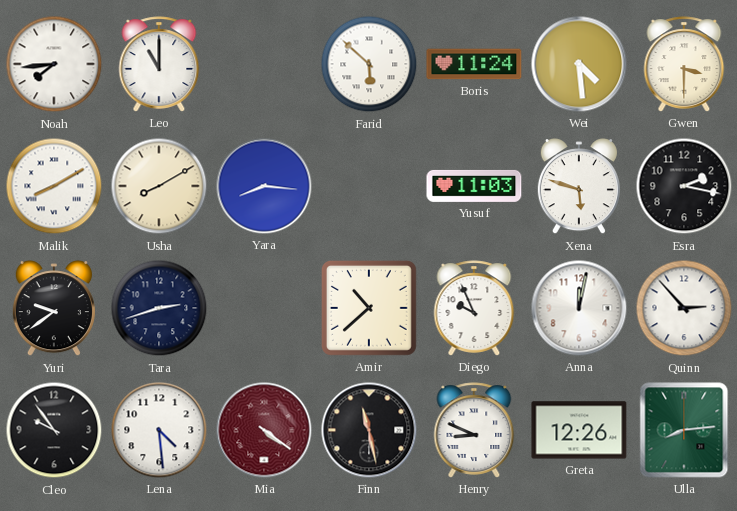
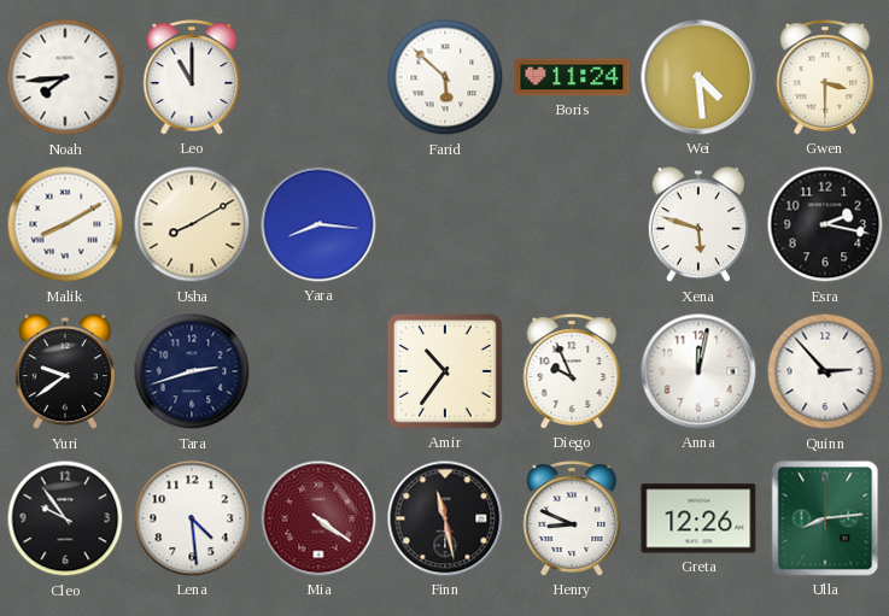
Yusuf: 11:03 -> none (474, 186)
Amir: 10:38 -> 10:36 (445, 371)
